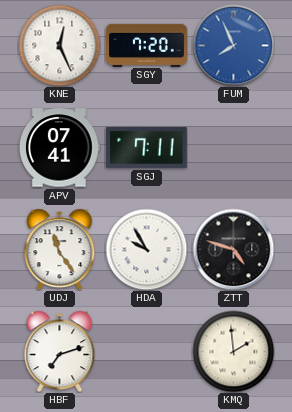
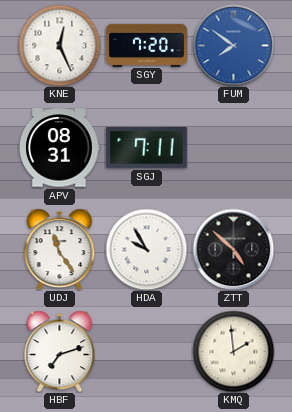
FUM: 7:56 -> 7:51 (233, 45)
APV: 07:41 -> 08:31 (60, 148)
ZTT: 4:48 -> 4:52 (233, 249)
